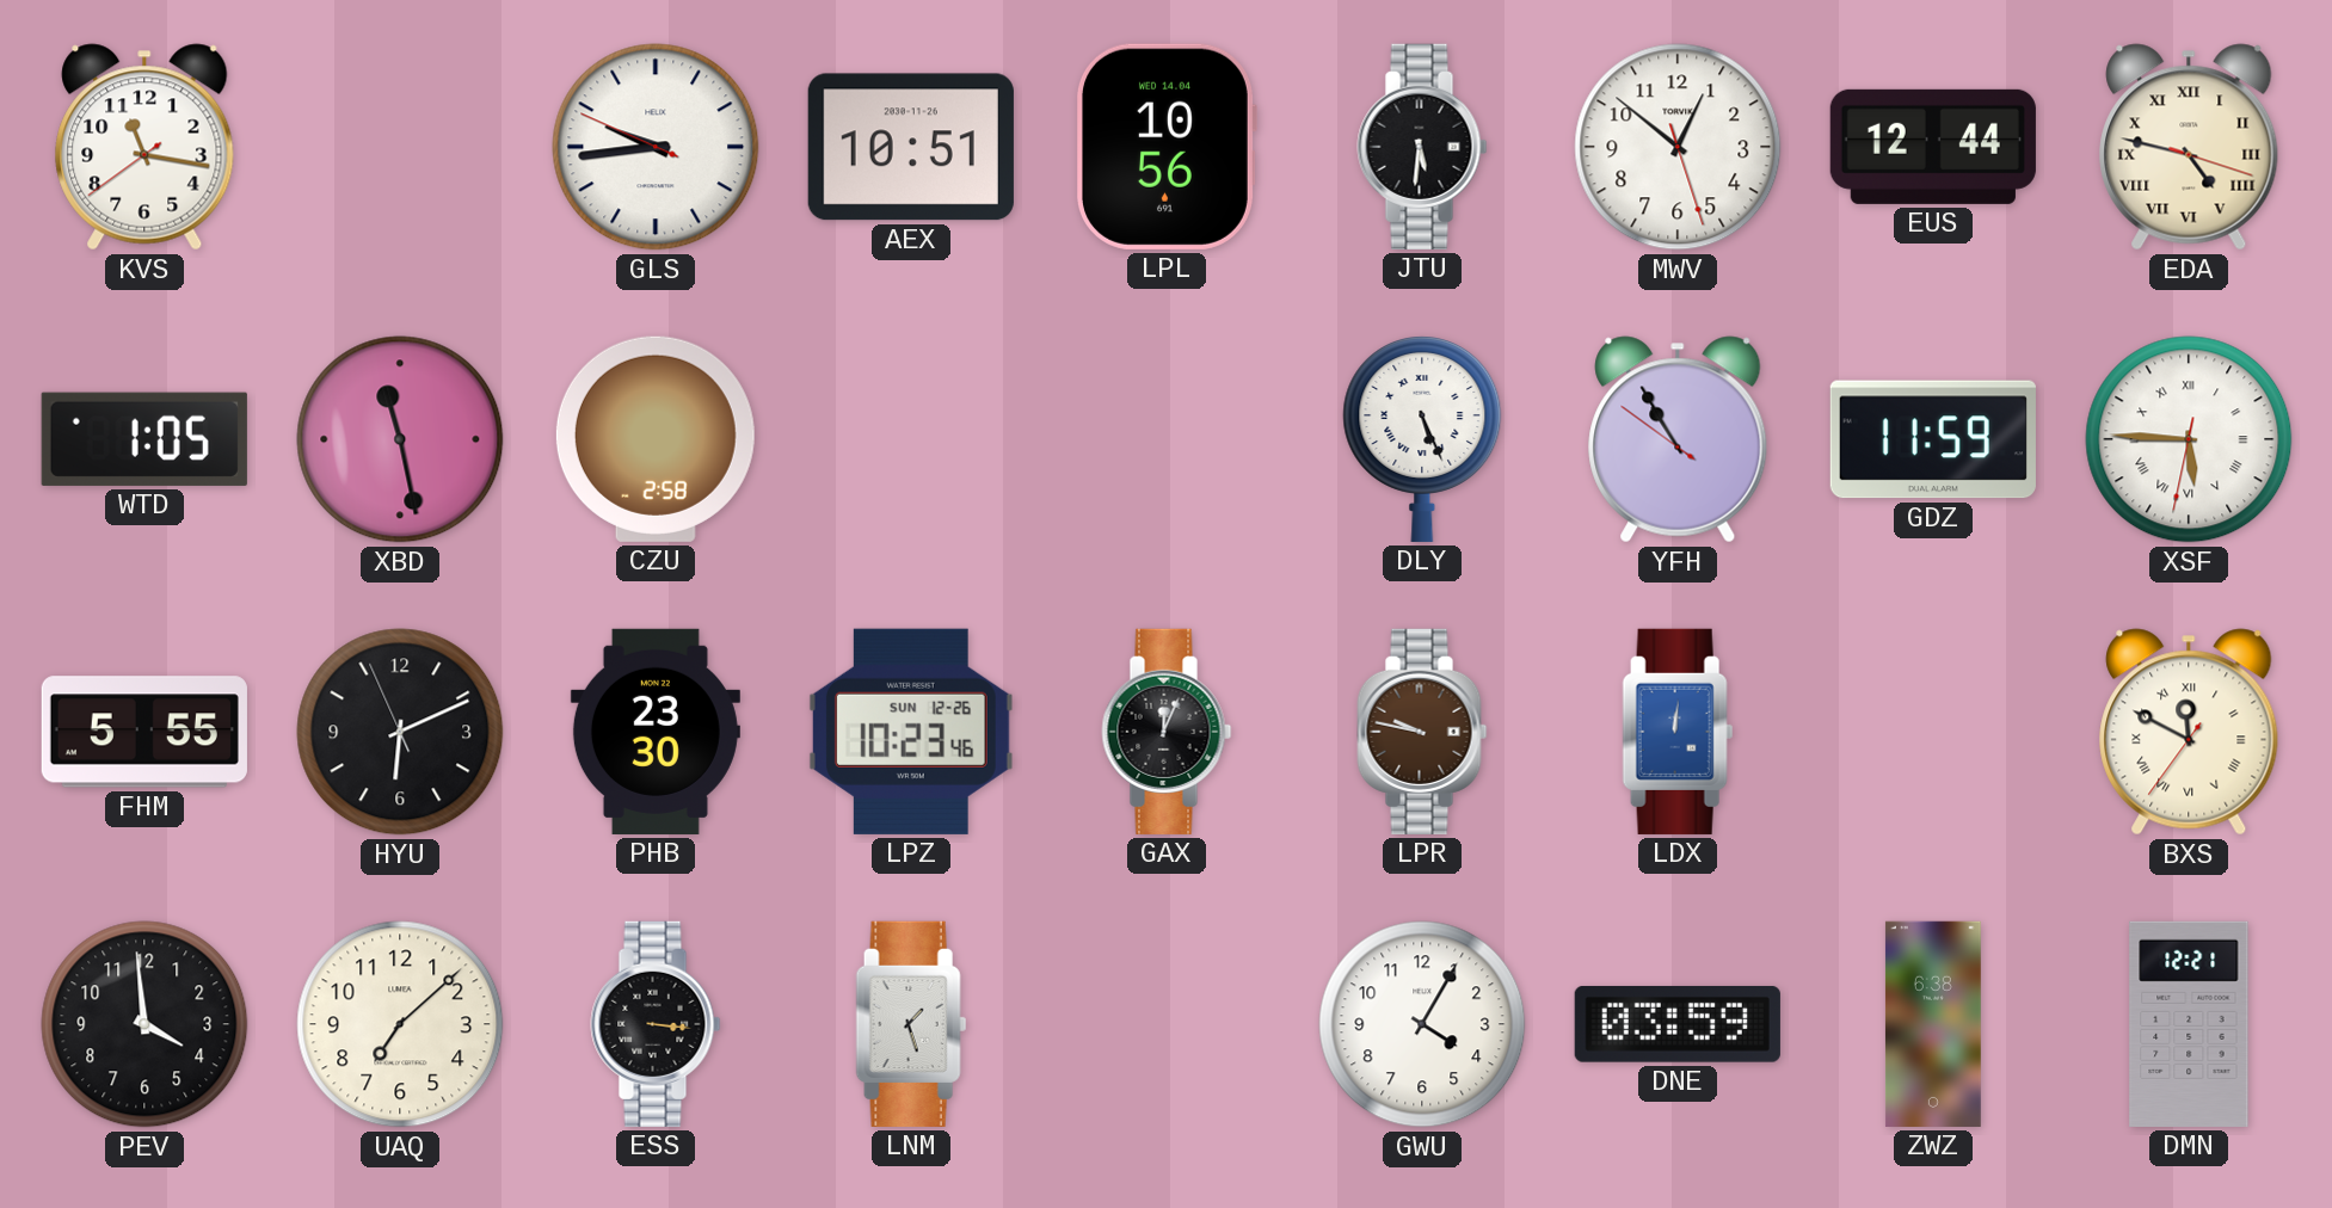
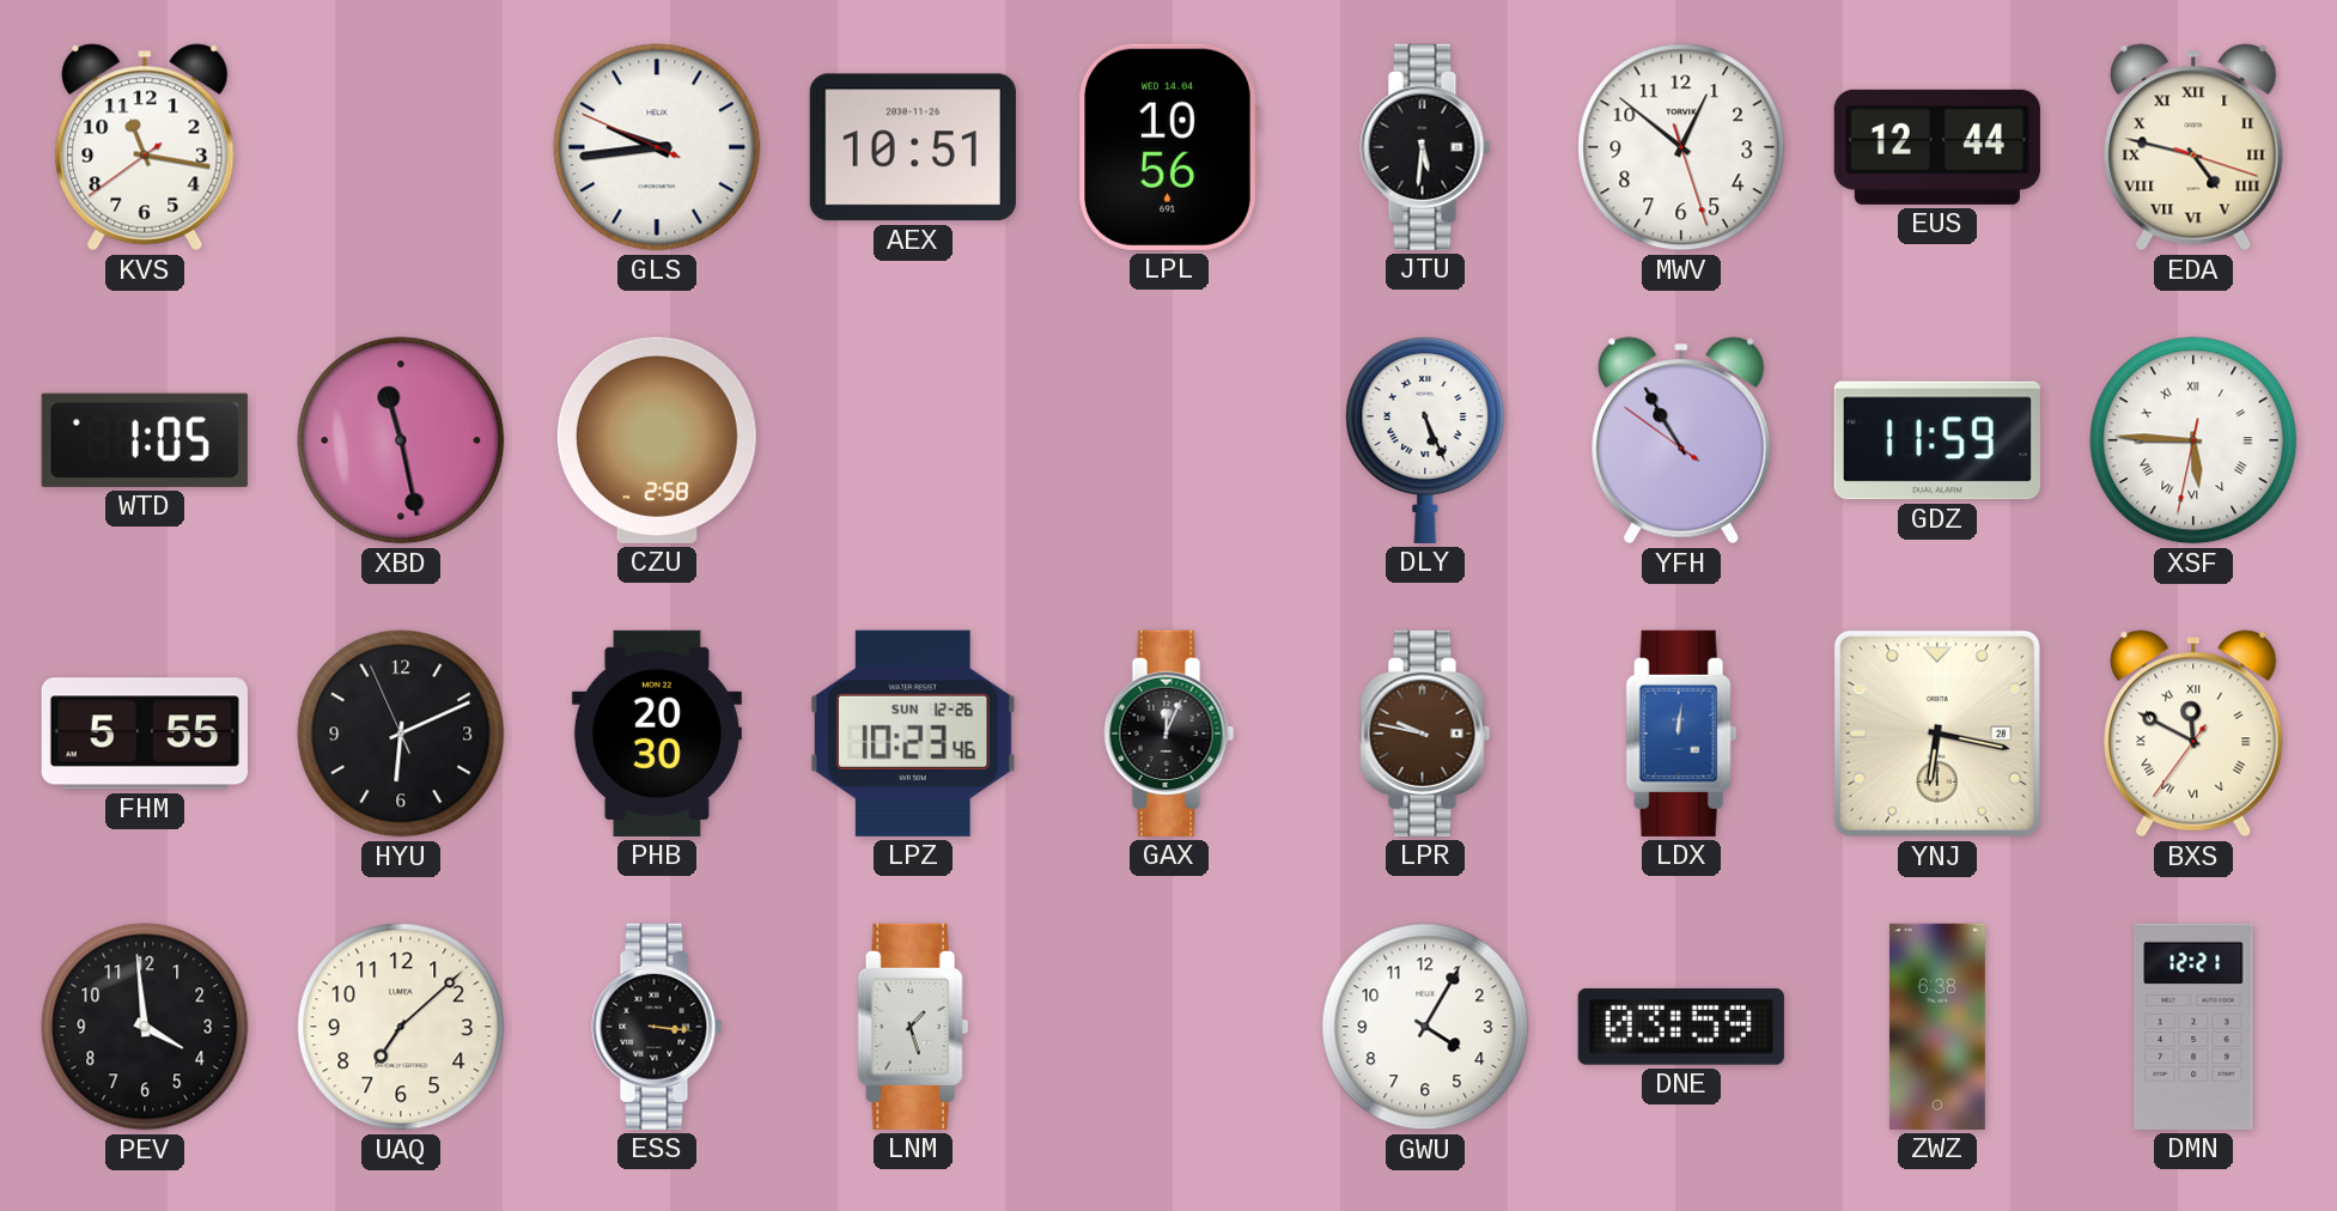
PHB: 23:30 -> 20:30 (657, 734)
YNJ: none -> 6:17 (1937, 734)
